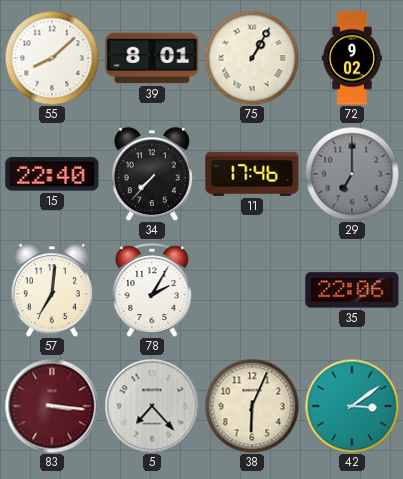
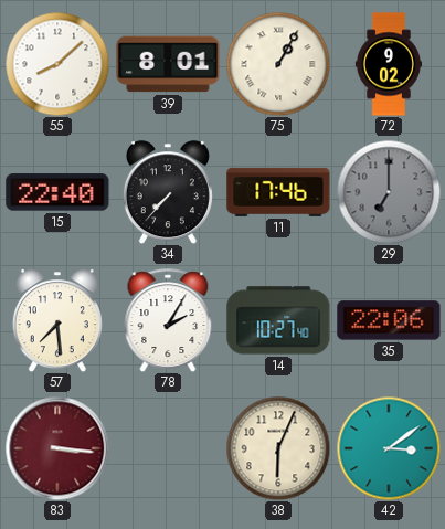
57: 7:01 -> 7:29 (57, 320)
14: none -> 10:27 (278, 320)
5: 7:23 -> none (152, 406)
